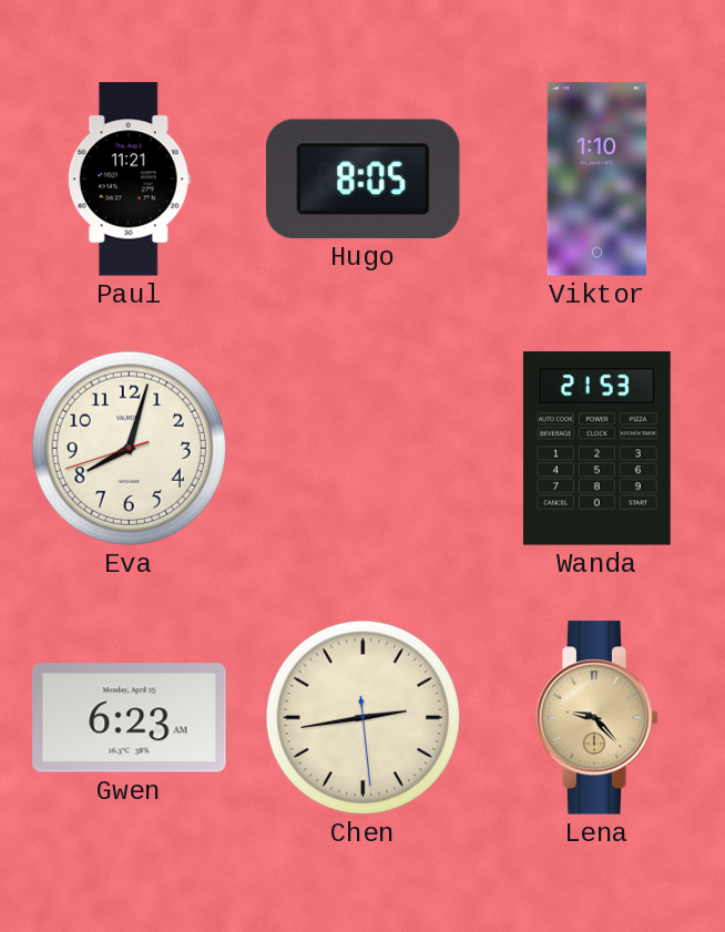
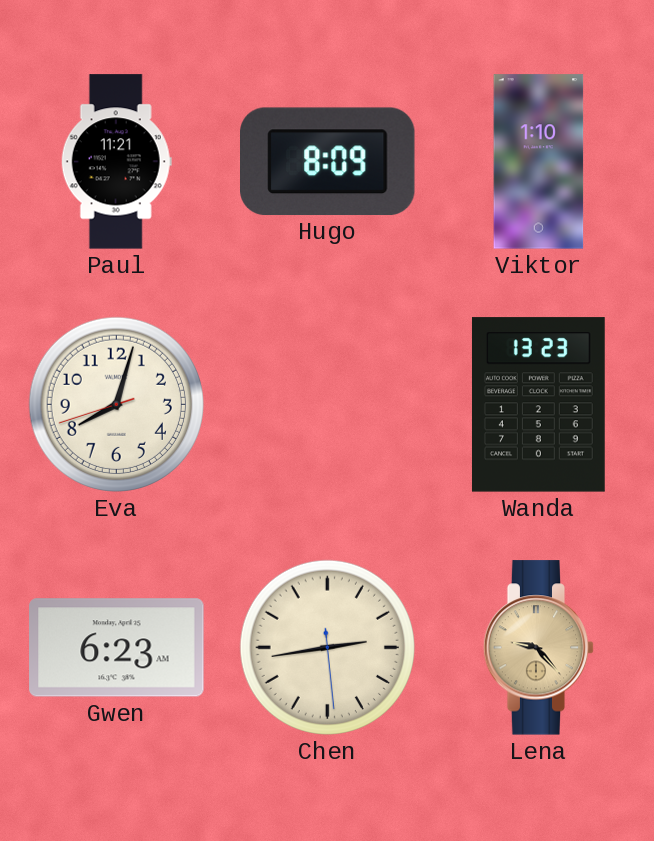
Hugo: 8:05 -> 8:09 (328, 161)
Wanda: 21:53 -> 13:23 (538, 405)
